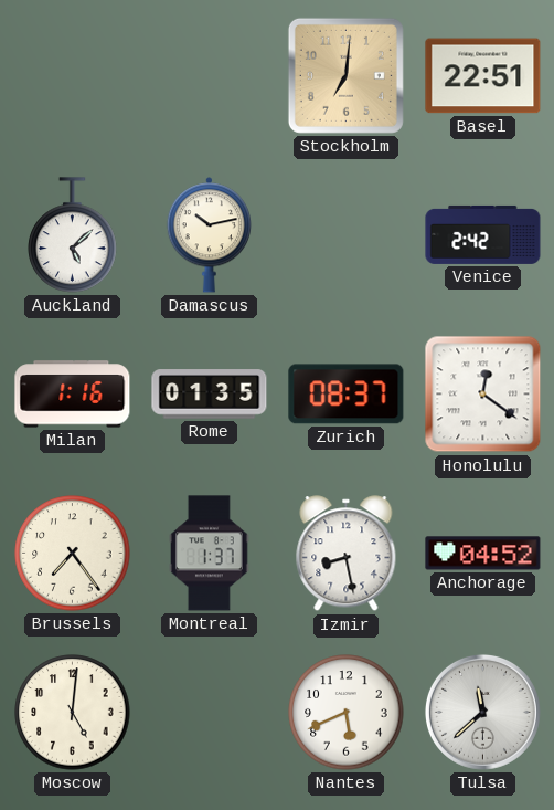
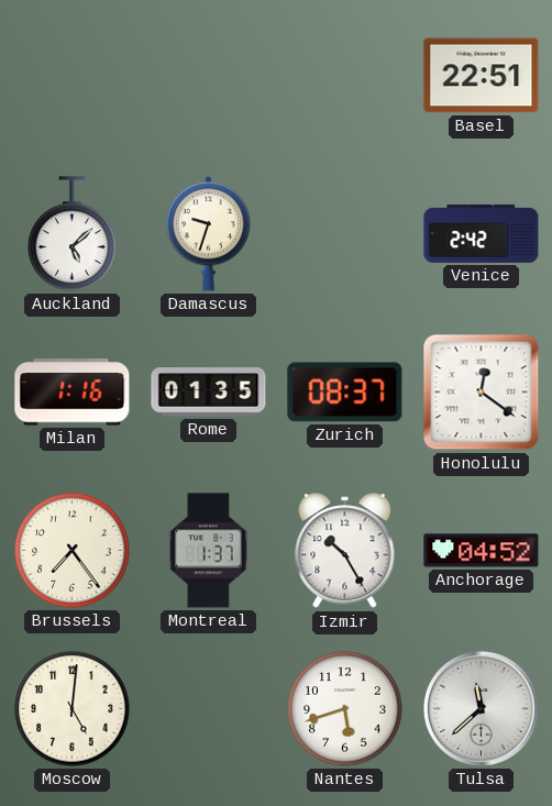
Stockholm: 7:01 -> none (345, 75)
Damascus: 10:13 -> 9:33 (208, 234)
Izmir: 8:28 -> 10:25 (345, 551)
Nantes: 5:41 -> 5:42 (345, 709)
